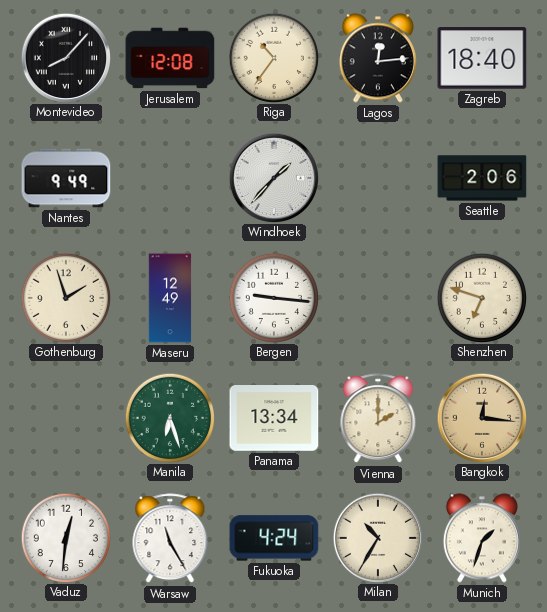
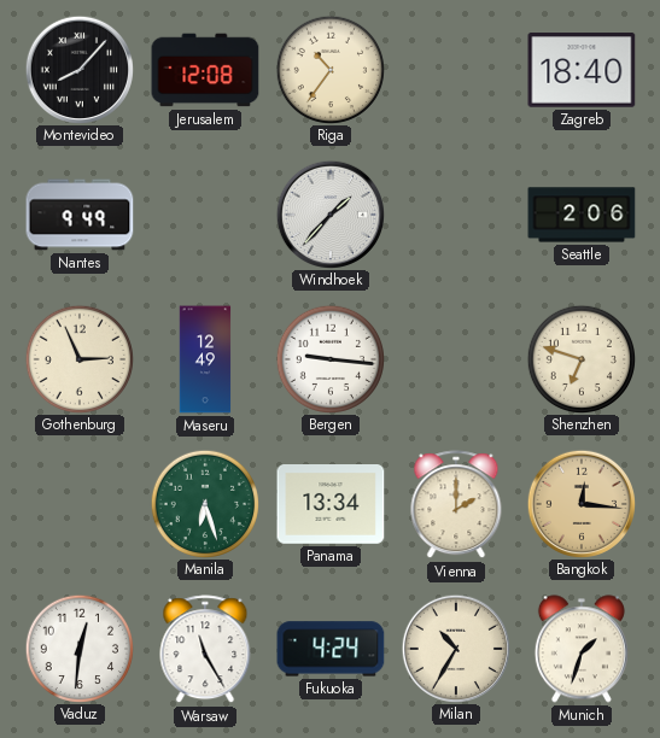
Lagos: 12:14 -> none (378, 58)
Gothenburg: 1:57 -> 2:56 (78, 358)
